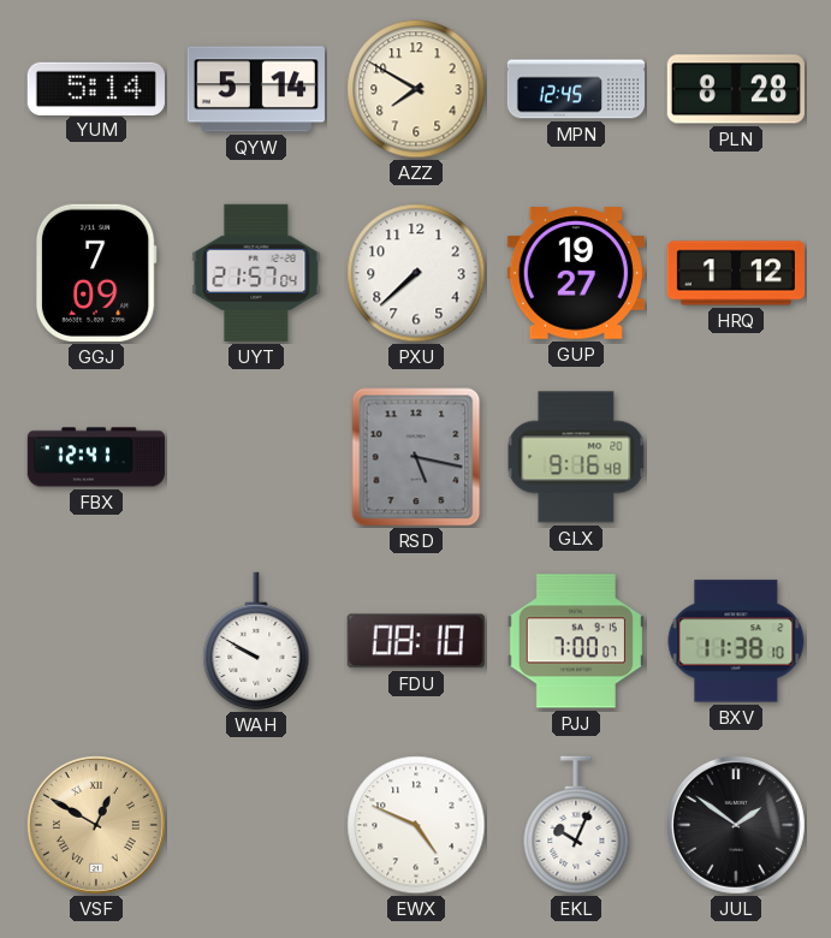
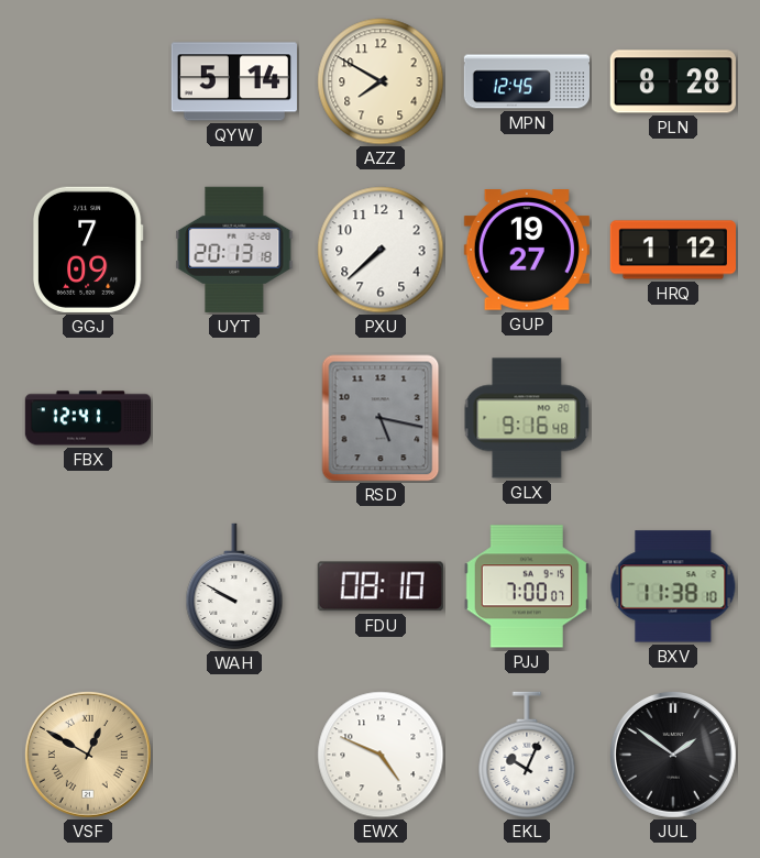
YUM: 5:14 -> none (96, 88)
UYT: 21:57 -> 20:13 (234, 250)
